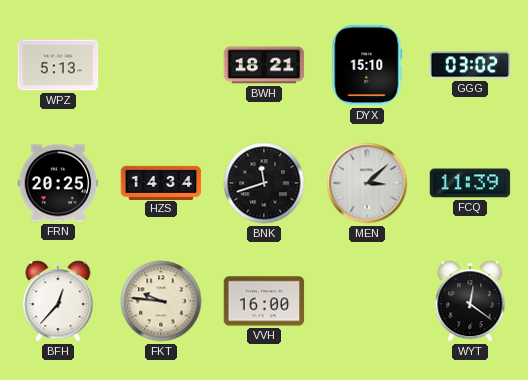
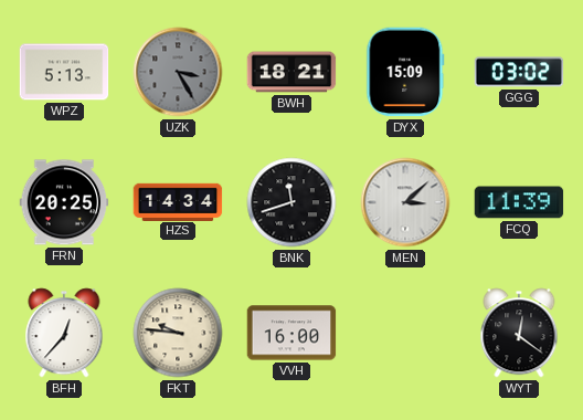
UZK: none -> 3:25 (178, 72)
DYX: 15:10 -> 15:09 (405, 72)
